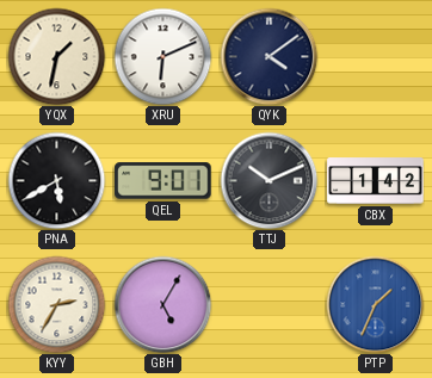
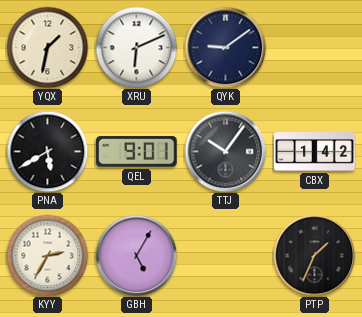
QYK: 4:09 -> 9:09 (225, 47)
TTJ: 10:11 -> 10:06 (225, 151)
PTP dial: blue -> black (314, 255)
